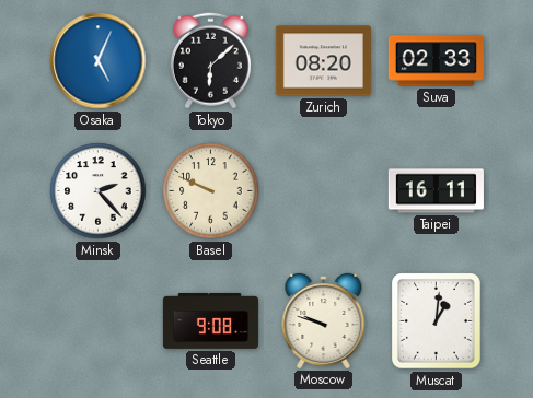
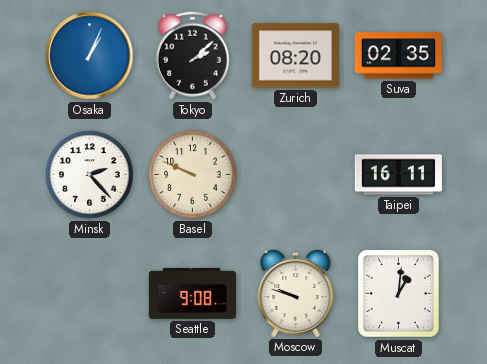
Osaka: 5:04 -> 1:04 (90, 56)
Tokyo: 6:08 -> 2:08 (192, 56)
Suva: 02:33 -> 02:35 (398, 56)
